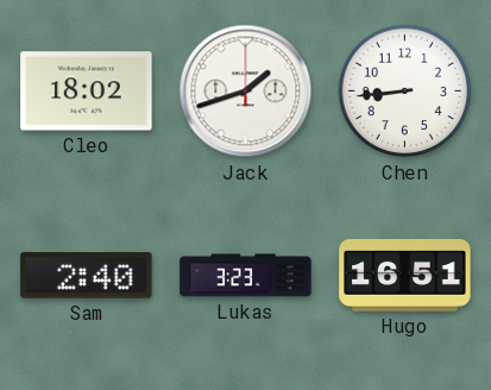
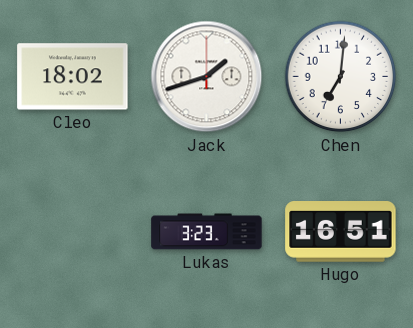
Chen: 8:44 -> 7:01 (341, 77)
Sam: 2:40 -> none (87, 276)
